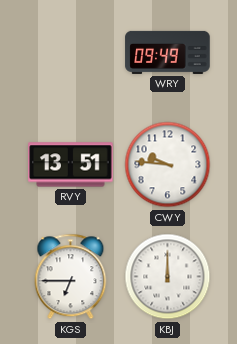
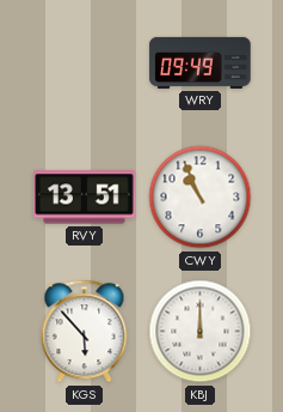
CWY: 9:46 -> 10:56 (201, 198)
KGS: 6:45 -> 5:53 (85, 332)
